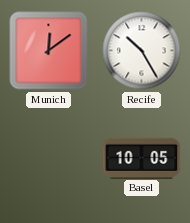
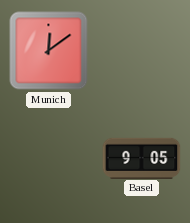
Recife: 10:25 -> none (142, 51)
Basel: 10:05 -> 9:05 (142, 158)
